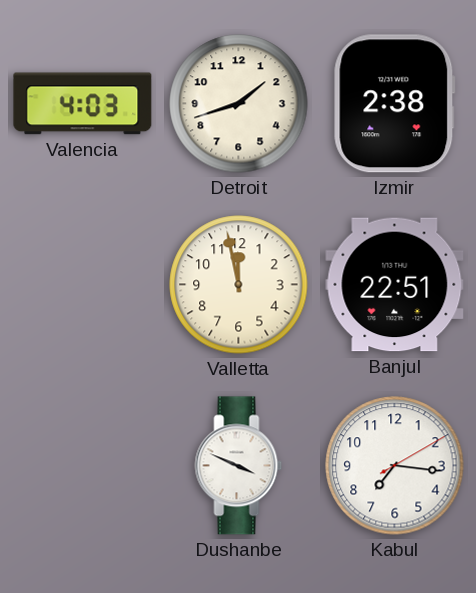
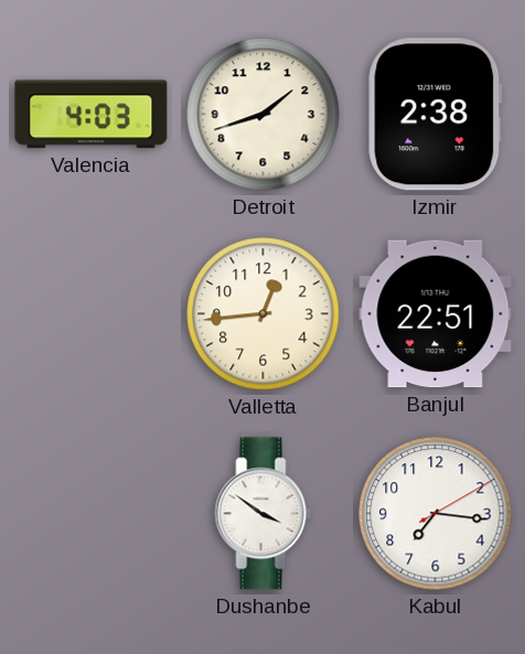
Valletta: 11:58 -> 12:44 (264, 314)
Dushanbe: 3:49 -> 3:51 (264, 514)
